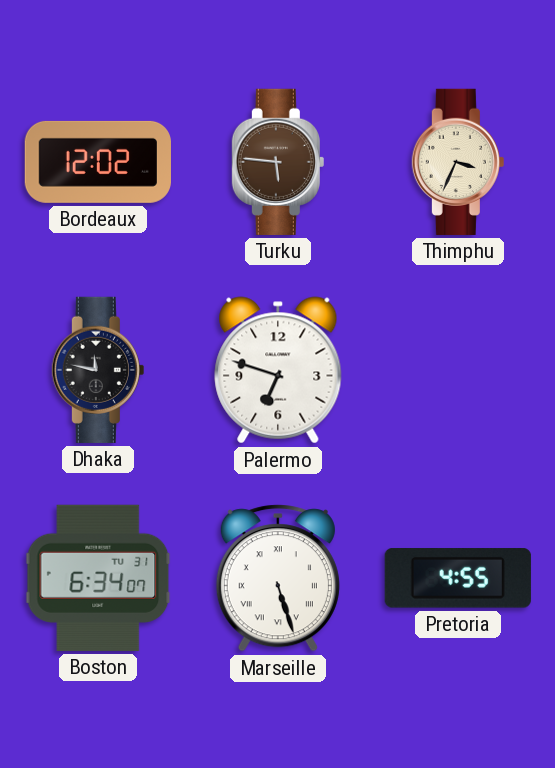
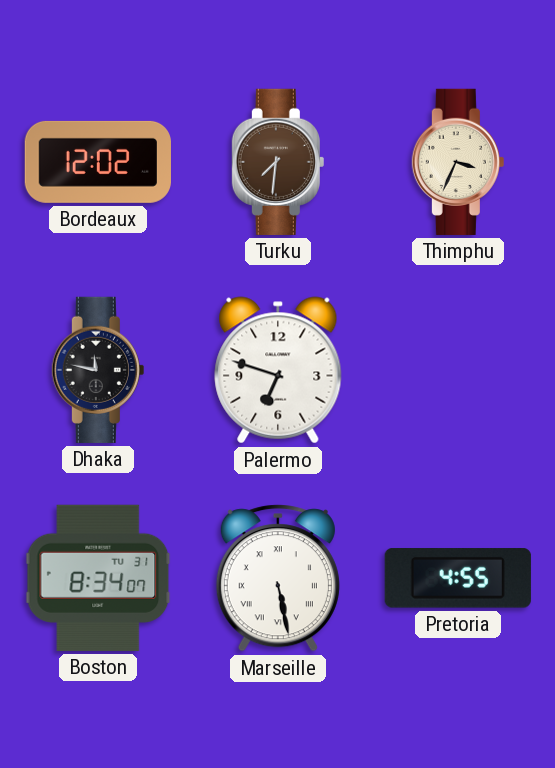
Turku: 5:46 -> 7:31 (278, 162)
Boston: 6:34 -> 8:34 (98, 578)
Marseille: 5:27 -> 5:28 (278, 578)
